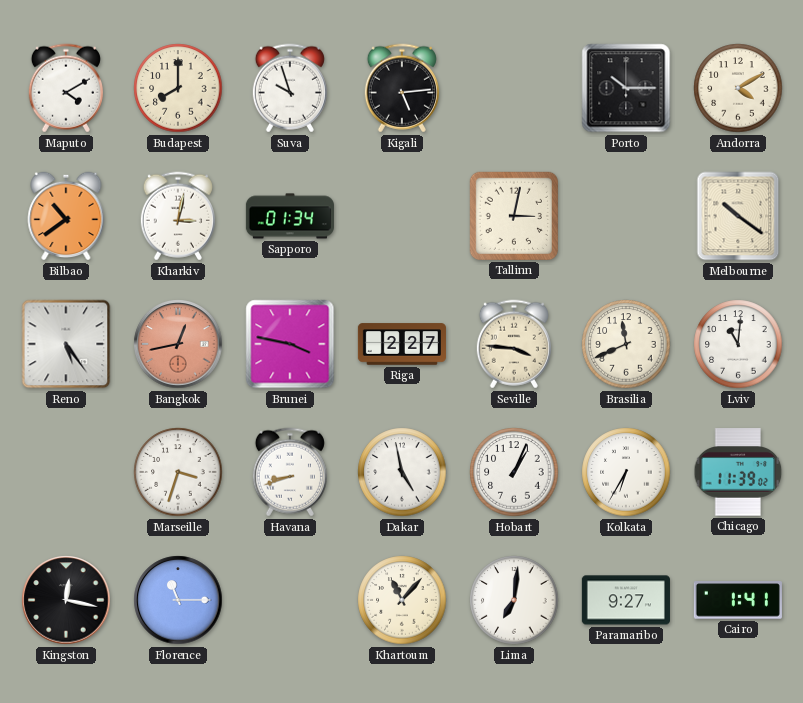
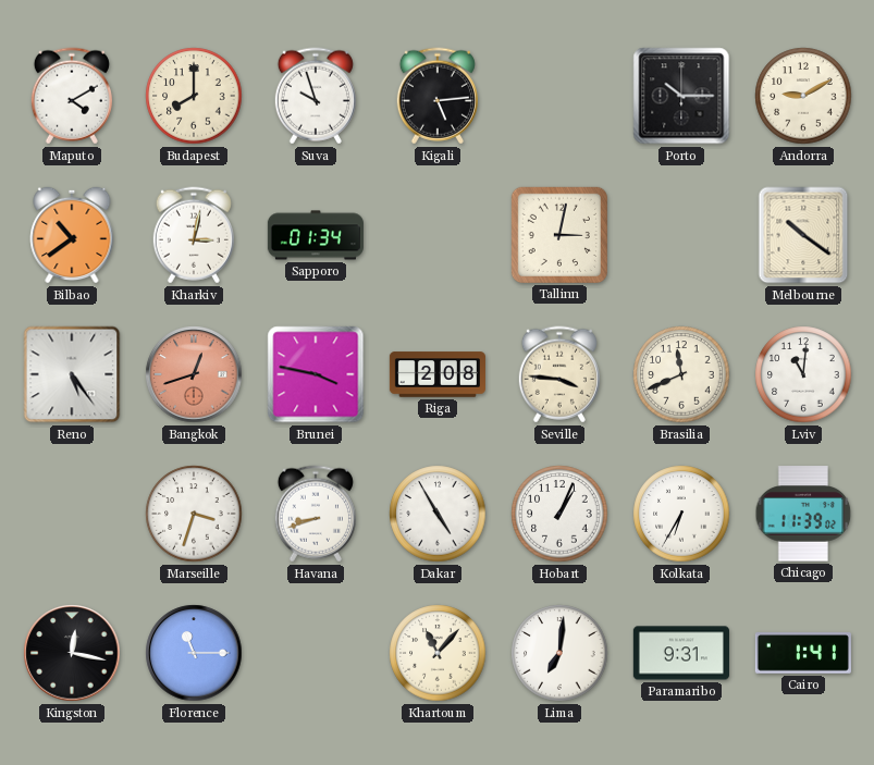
Andorra: 4:10 -> 9:10 (803, 96)
Bangkok: 12:43 -> 12:42 (194, 374)
Riga: 2:27 -> 2:08 (438, 374)
Dakar: 4:58 -> 4:55 (438, 514)
Paramaribo: 9:27 -> 9:31 (681, 653)
